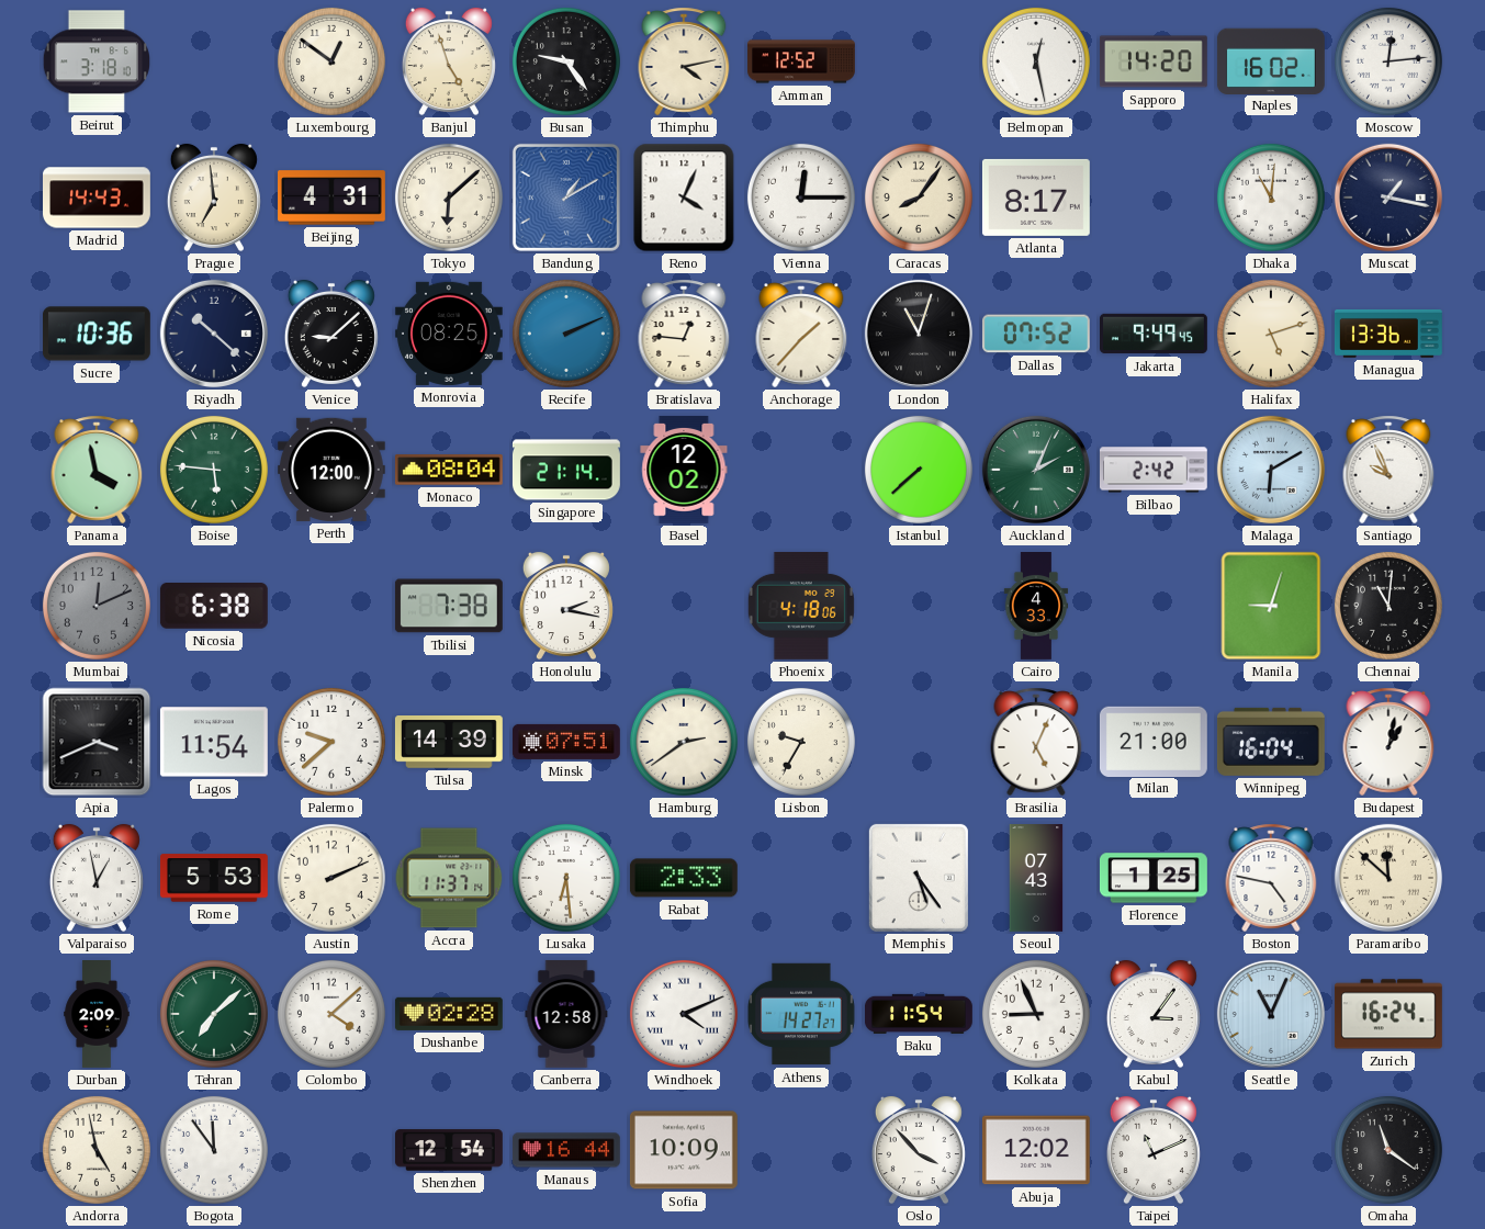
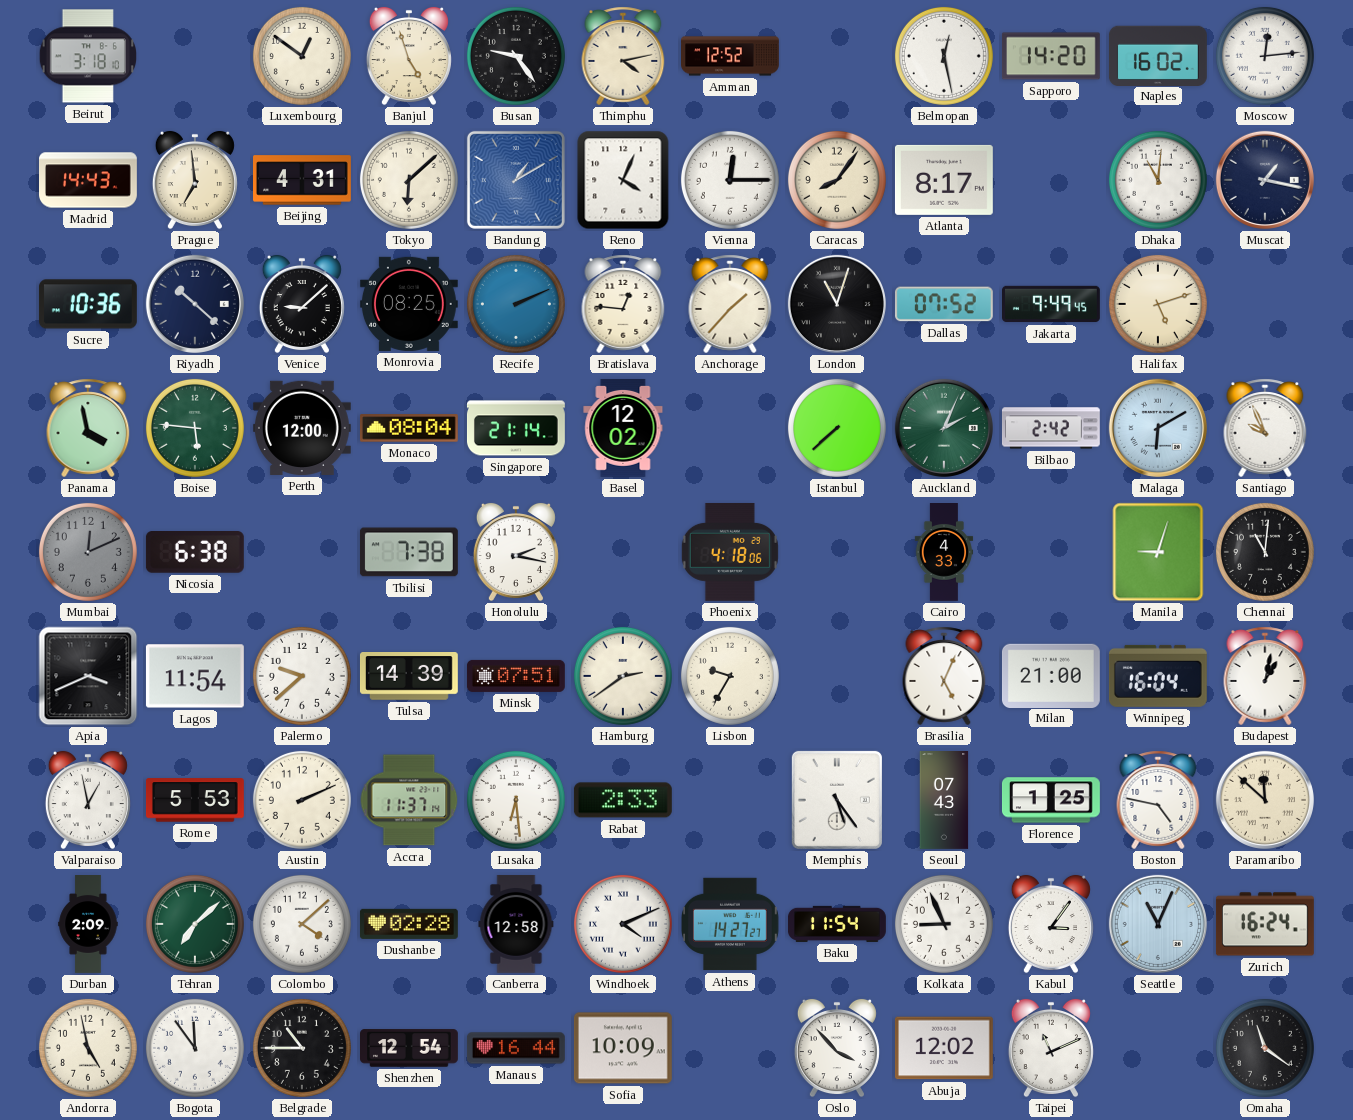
Managua: 13:36 -> none (1388, 334)
Belgrade: none -> 10:45 (302, 1048)
